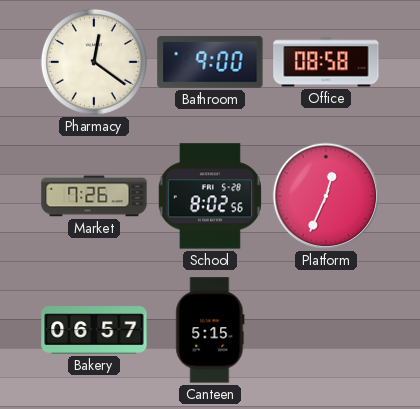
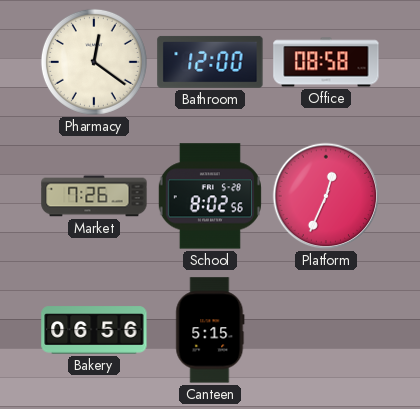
Bathroom: 9:00 -> 12:00 (210, 62)
Bakery: 06:57 -> 06:56 (94, 330)
